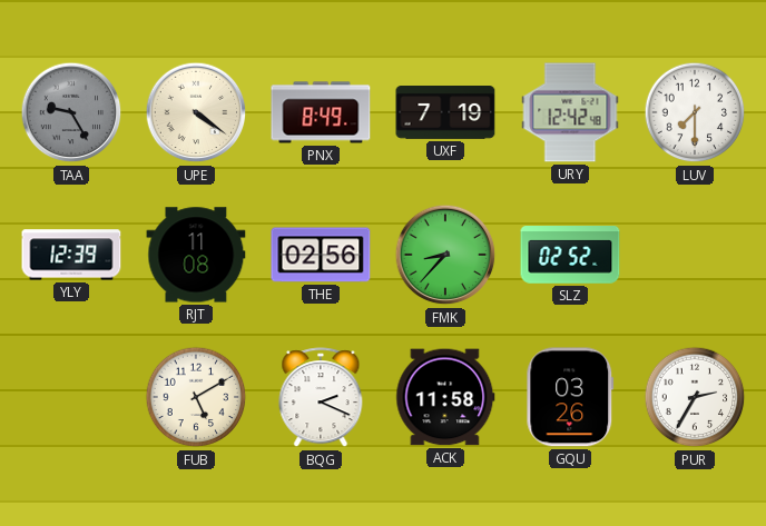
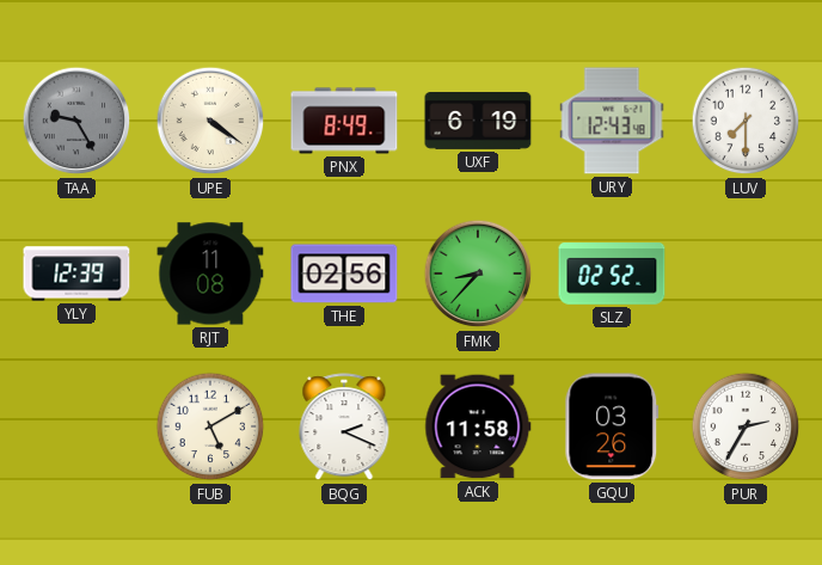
UXF: 7:19 -> 6:19 (478, 122)
URY: 12:42 -> 12:43 (612, 121)
